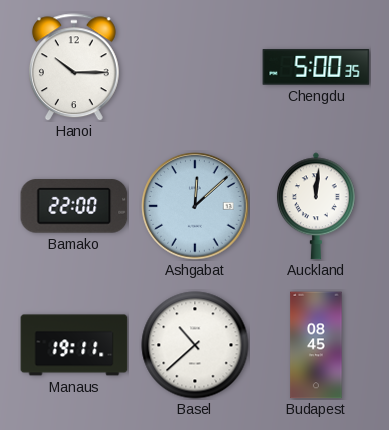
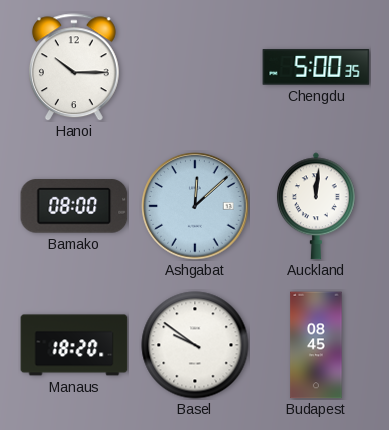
Bamako: 22:00 -> 08:00 (74, 206)
Manaus: 19:11 -> 18:20 (74, 345)
Basel: 10:38 -> 9:51 (195, 345)
